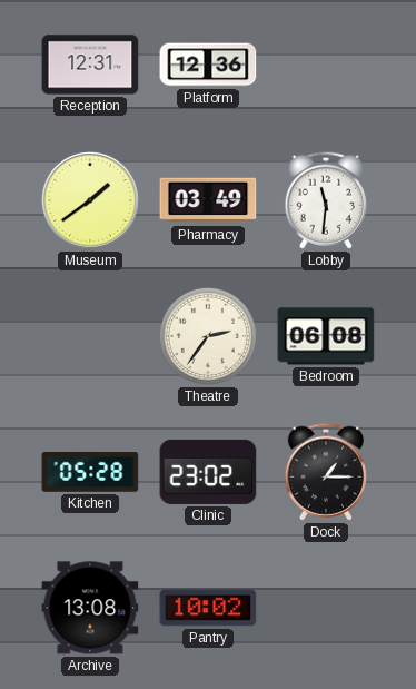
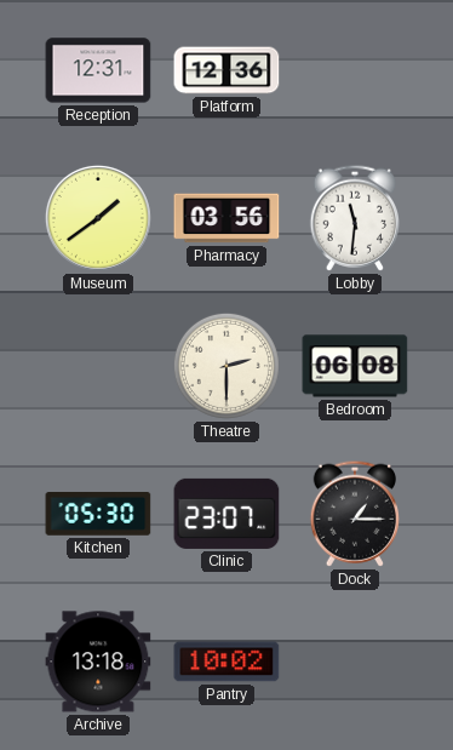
Pharmacy: 03:49 -> 03:56 (226, 218)
Theatre: 2:36 -> 2:30 (226, 366)
Kitchen: 05:28 -> 05:30 (98, 515)
Clinic: 23:02 -> 23:07 (226, 514)
Archive: 13:08 -> 13:18 (98, 662)
